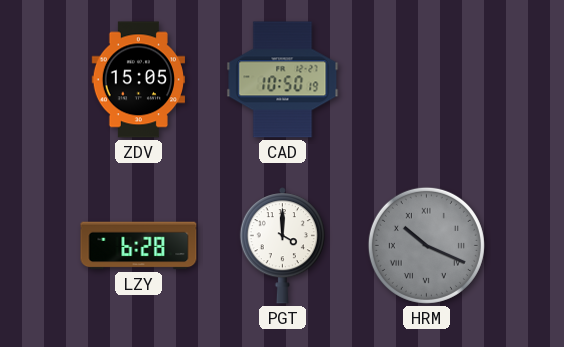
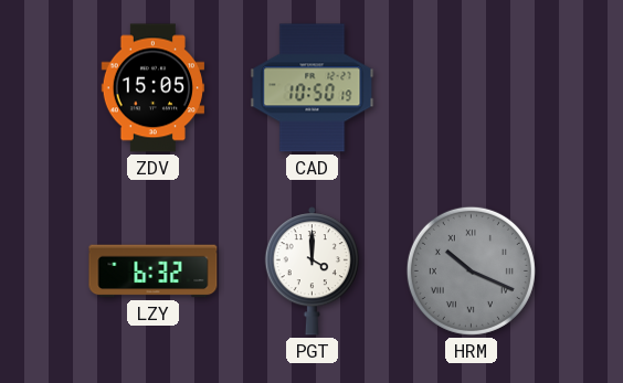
LZY: 6:28 -> 6:32 (154, 272)
